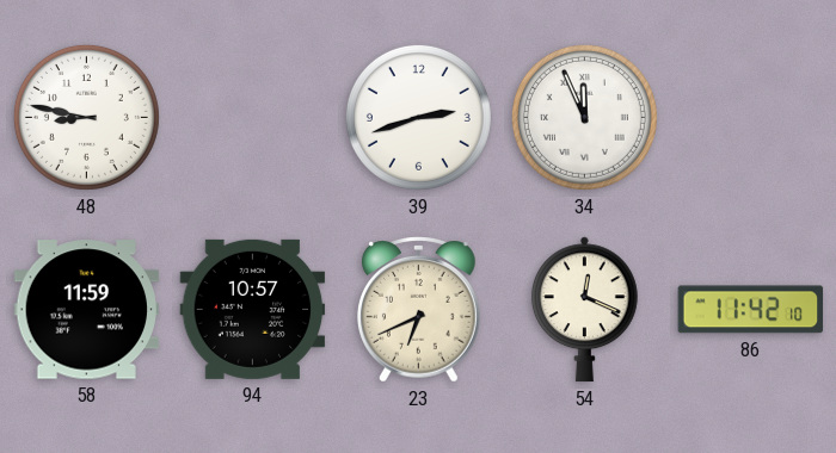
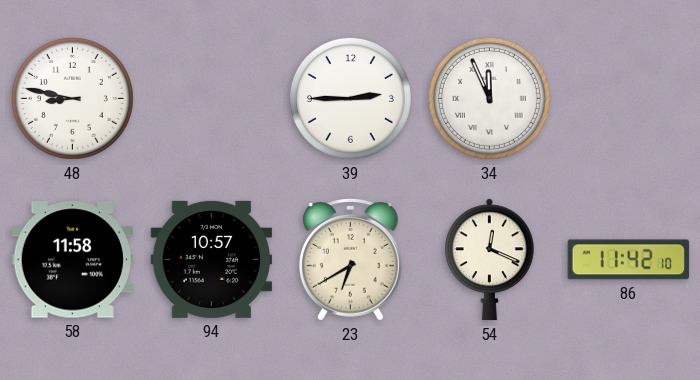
39: 2:42 -> 2:45 (350, 98)
58: 11:59 -> 11:58 (73, 260)
23: 6:41 -> 6:40 (351, 260)
